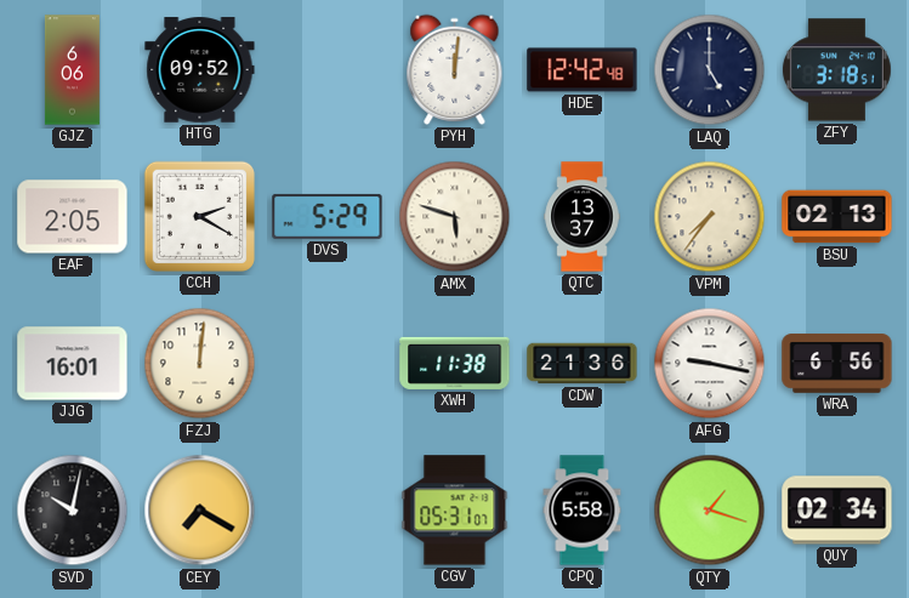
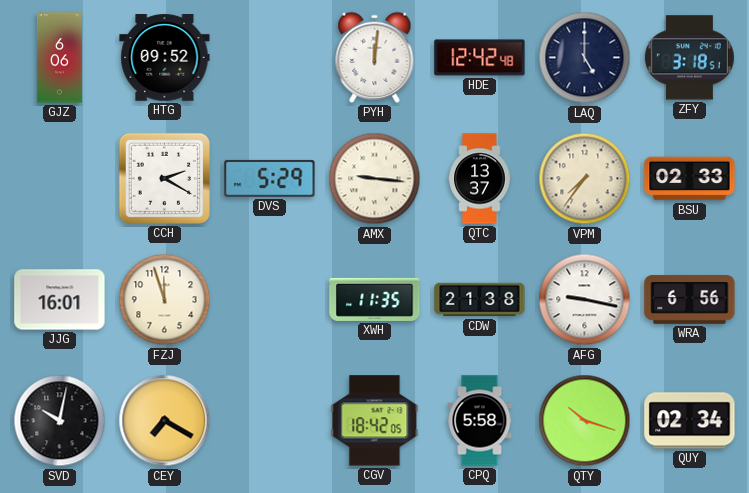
EAF: 2:05 -> none (73, 217)
AMX: 5:48 -> 9:16 (375, 179)
BSU: 02:13 -> 02:33 (690, 179)
FZJ: 12:01 -> 11:57 (165, 300)
XWH: 11:38 -> 11:35 (375, 299)
CDW: 21:36 -> 21:38 (480, 300)
CGV: 05:31 -> 18:42 (375, 421)
QTY: 1:18 -> 10:18 (585, 421)
